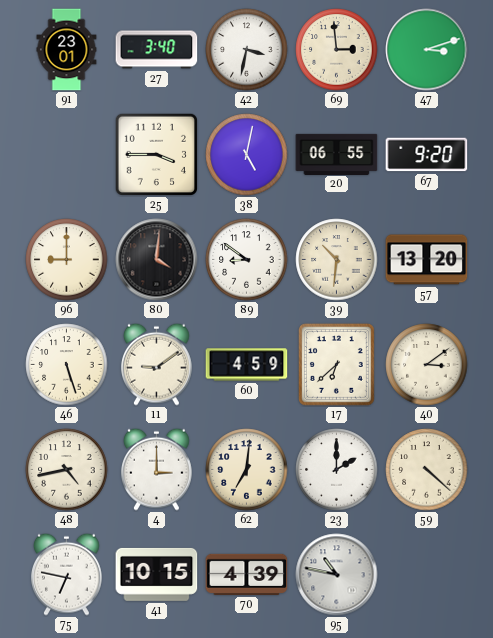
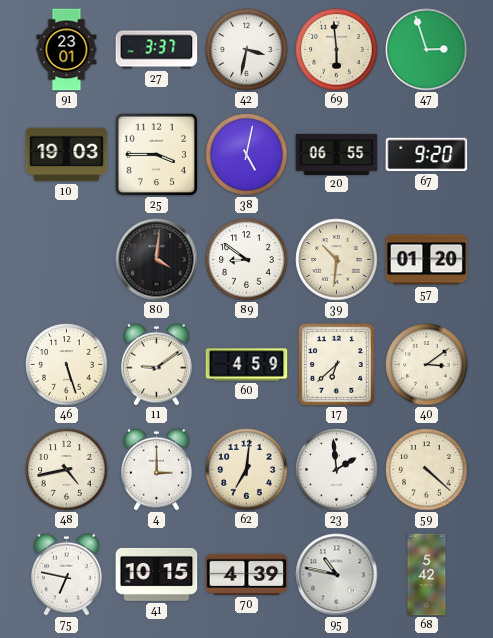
27: 3:40 -> 3:37 (157, 50)
69: 2:59 -> 5:59 (337, 50)
47: 3:12 -> 2:57 (427, 50)
10: none -> 19:03 (67, 155)
96: 9:00 -> none (67, 260)
57: 13:20 -> 01:20 (427, 260)
23: 2:00 -> 1:59 (337, 470)
68: none -> 5:42 (427, 575)
